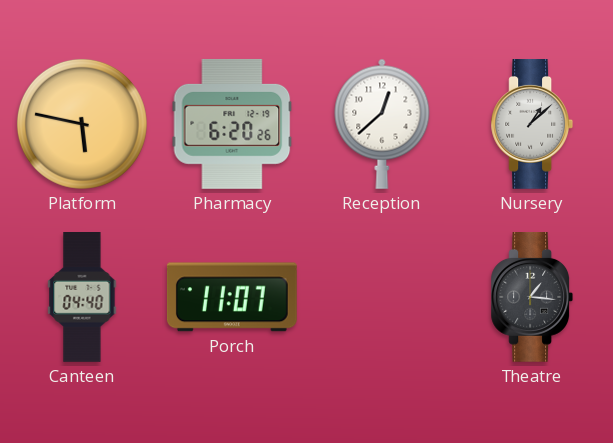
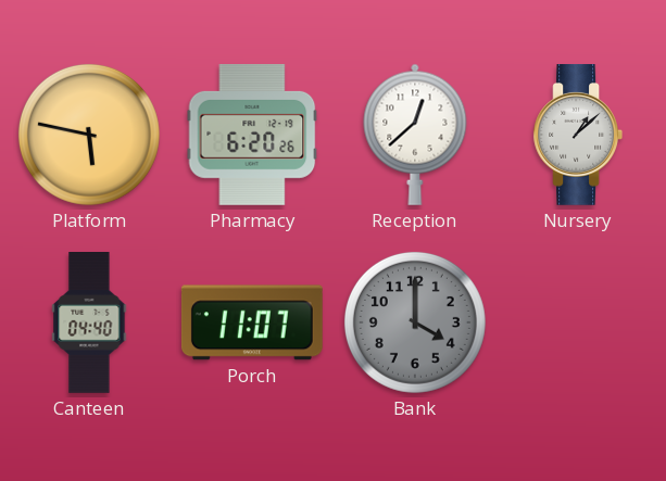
Bank: none -> 4:00 (415, 322)
Theatre: 1:16 -> none (532, 298)
